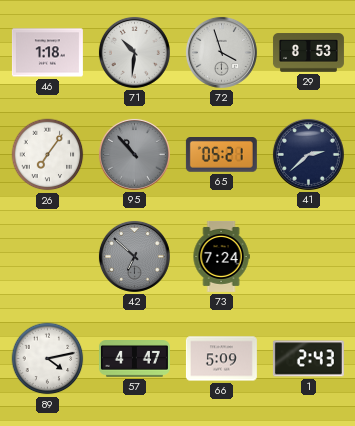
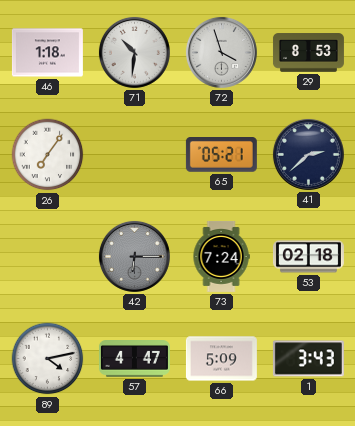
95: 10:53 -> none (134, 154)
42: 6:52 -> 6:15 (134, 256)
53: none -> 02:18 (308, 257)
1: 2:43 -> 3:43 (308, 359)
